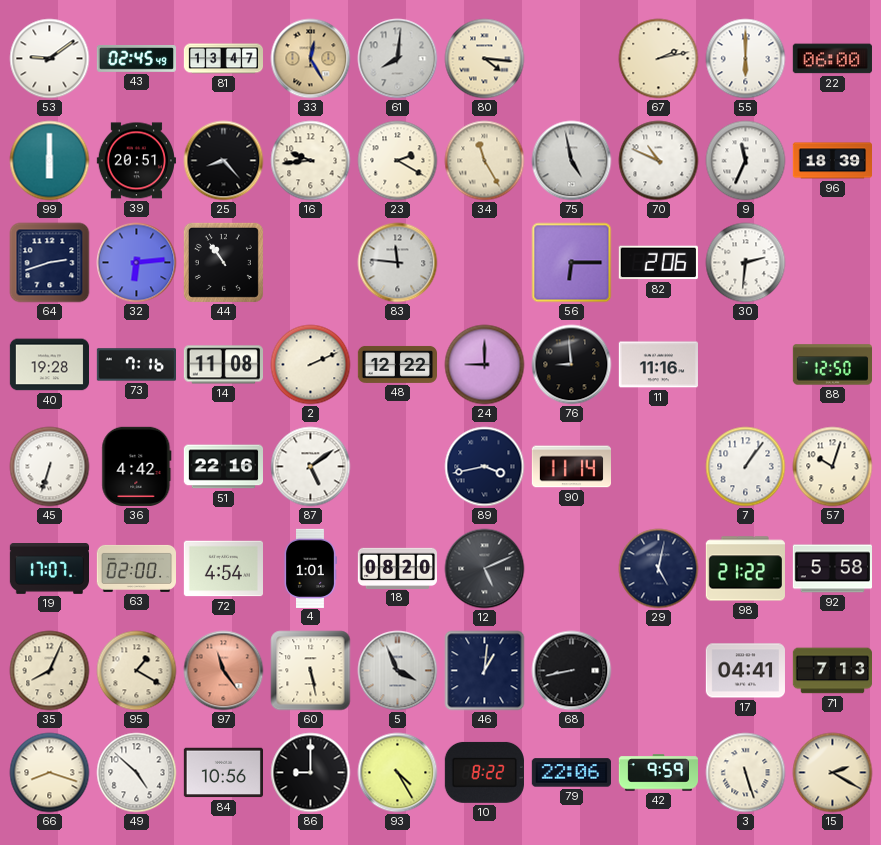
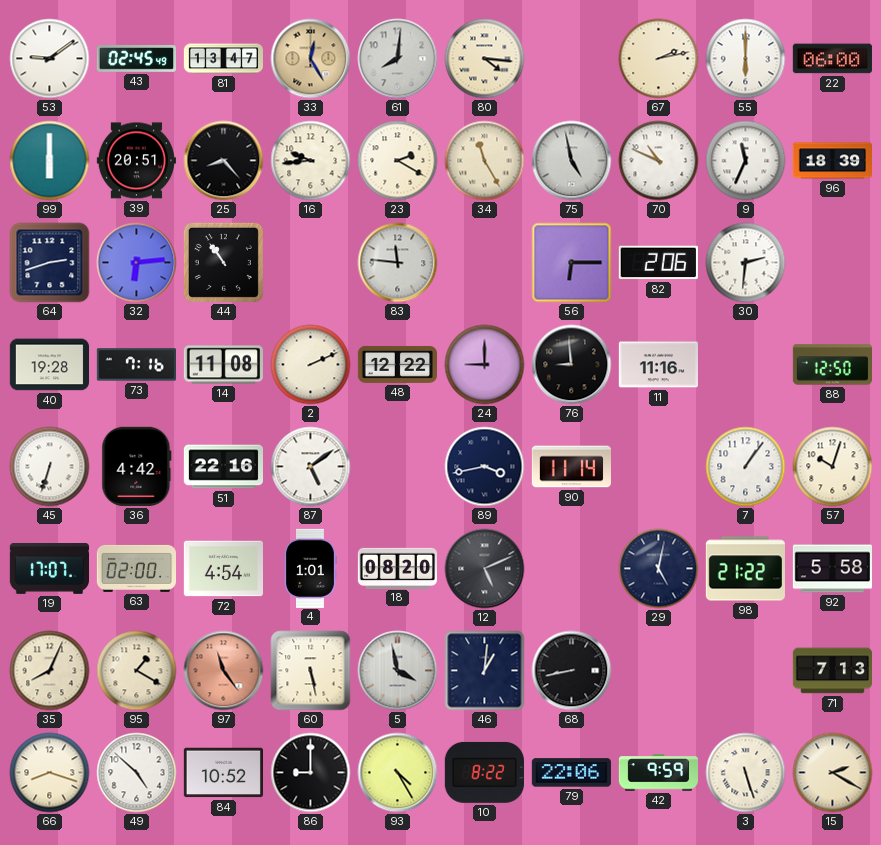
5: 3:56 -> 3:58 (398, 671)
17: 04:41 -> none (745, 671)
84: 10:56 -> 10:52 (223, 773)
